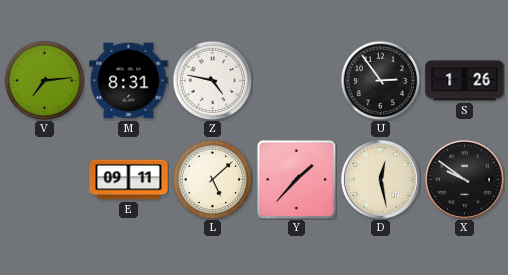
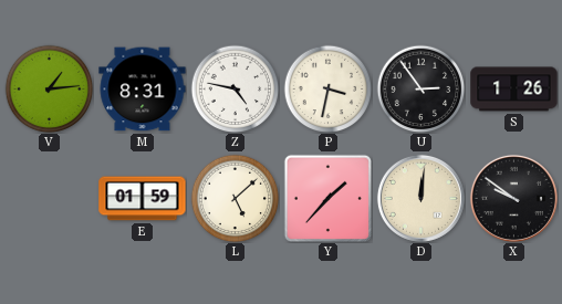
V: 7:14 -> 1:14 (49, 88)
P: none -> 3:32 (327, 88)
E: 09:11 -> 01:59 (143, 199)
D: 12:28 -> 12:01 (420, 198)
